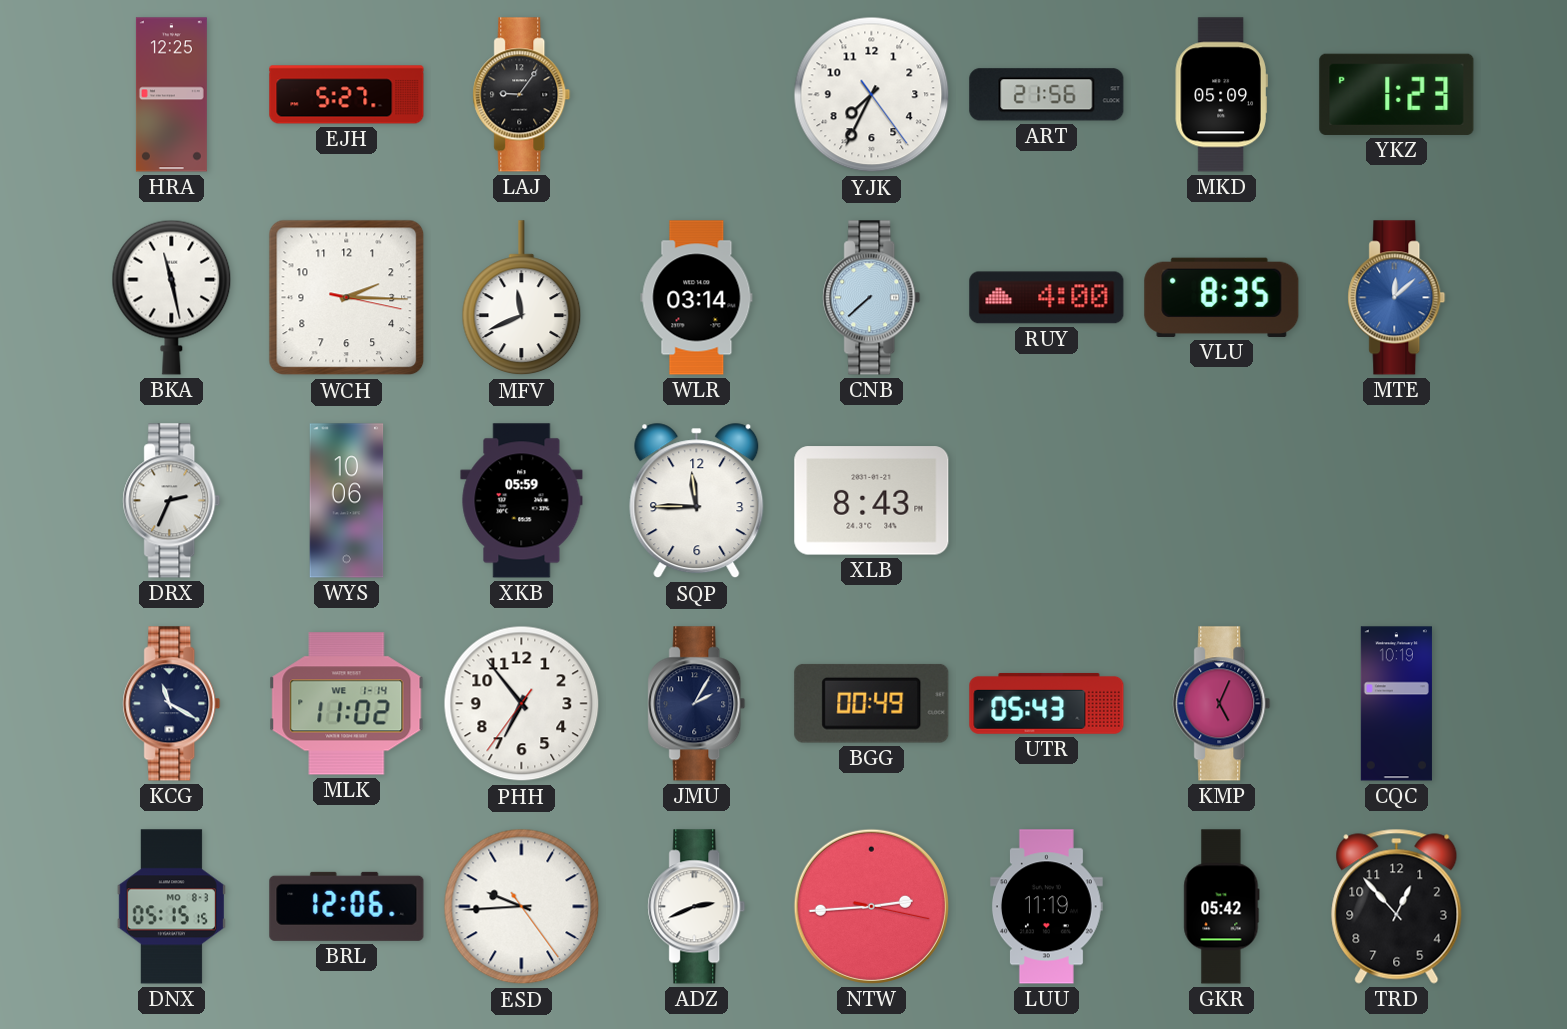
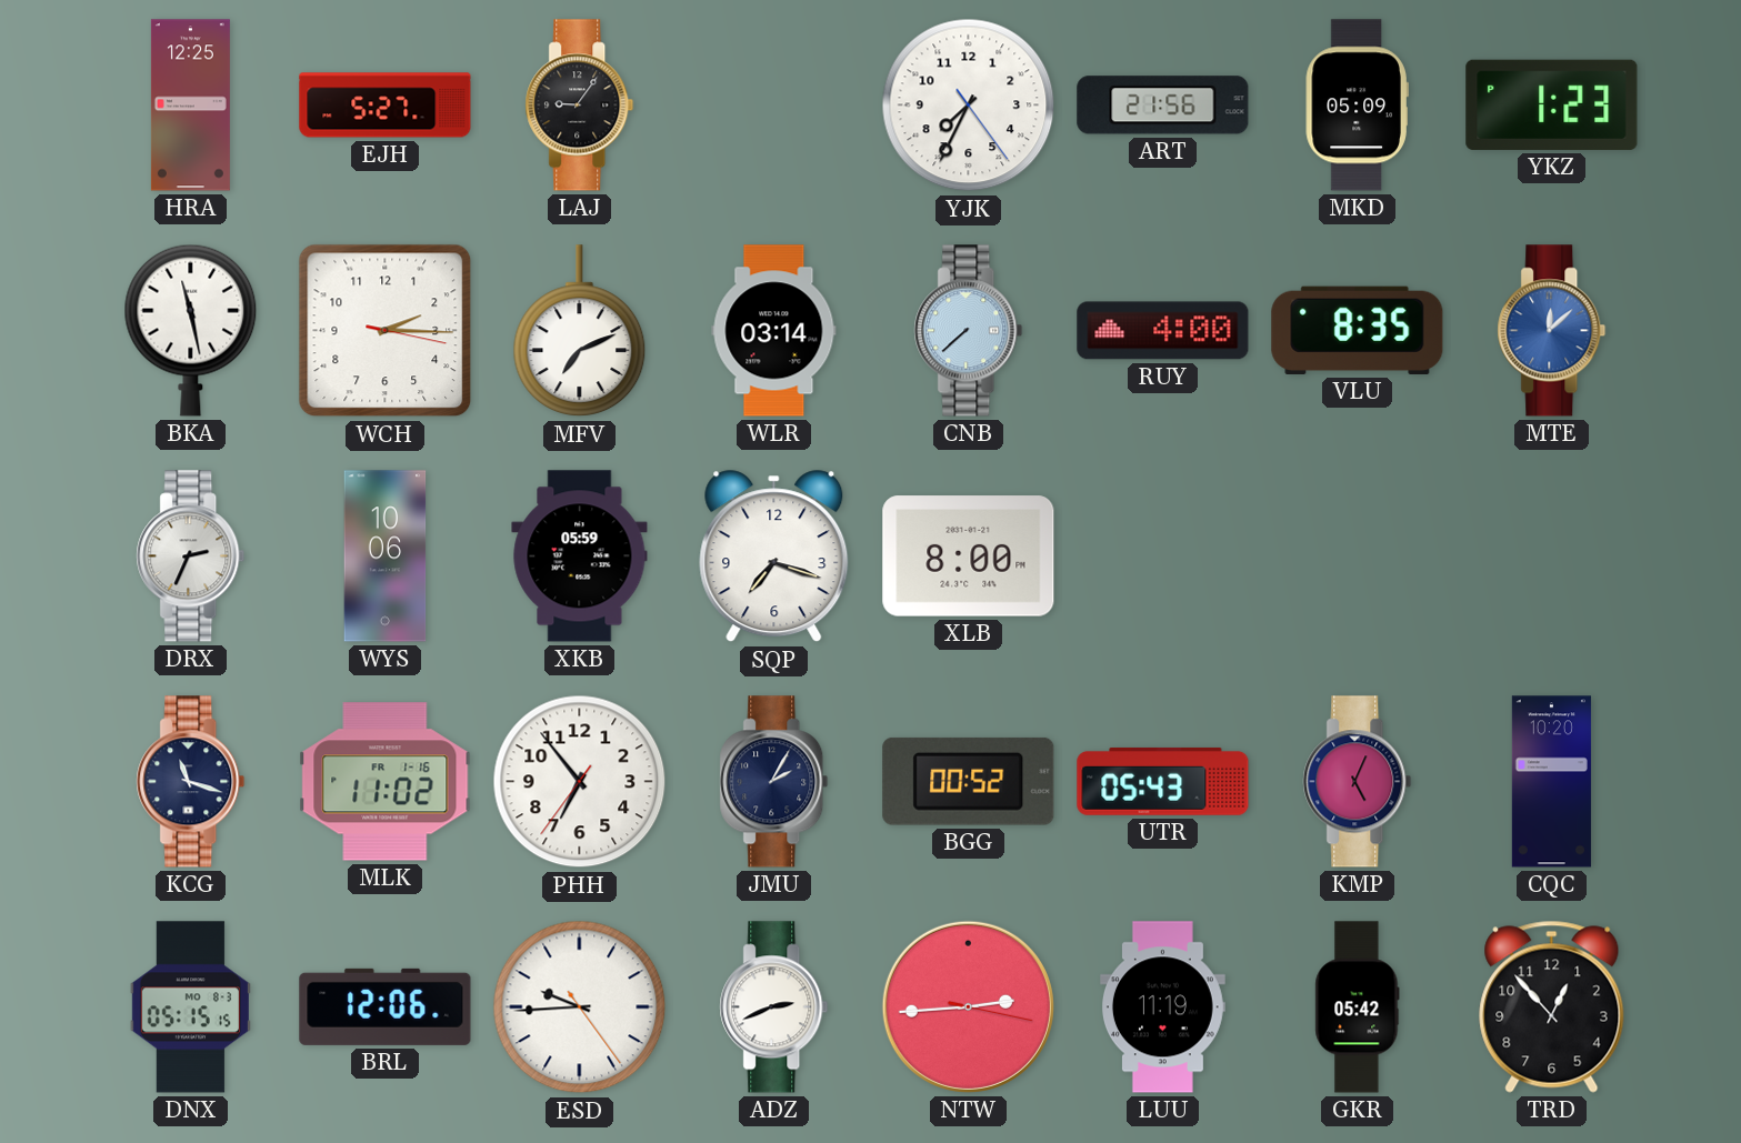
MFV: 11:41 -> 7:11 (580, 331)
SQP: 11:45 -> 7:18 (774, 557)
XLB: 8:43 -> 8:00 (969, 557)
KCG: 11:20 -> 11:18 (191, 782)
MLK date: WE 1-14 -> FR 1-16 (386, 782)
BGG: 00:49 -> 00:52 (969, 781)
CQC: 10:19 -> 10:20 (1551, 782)
